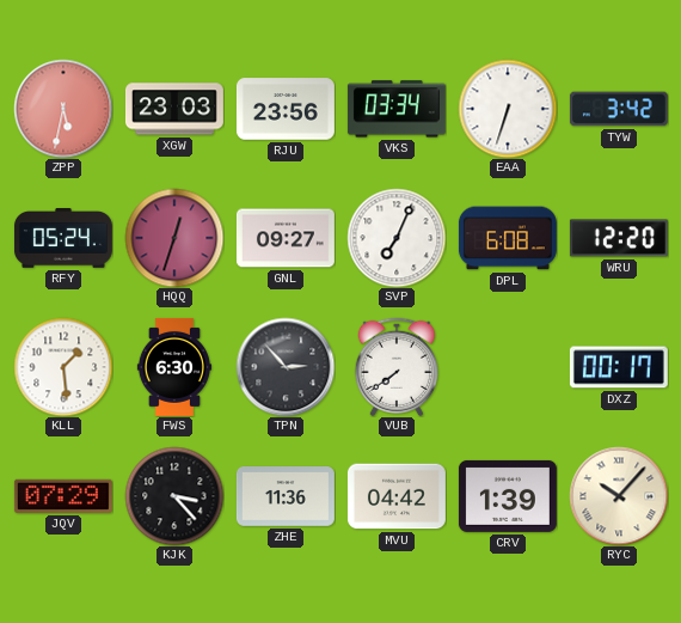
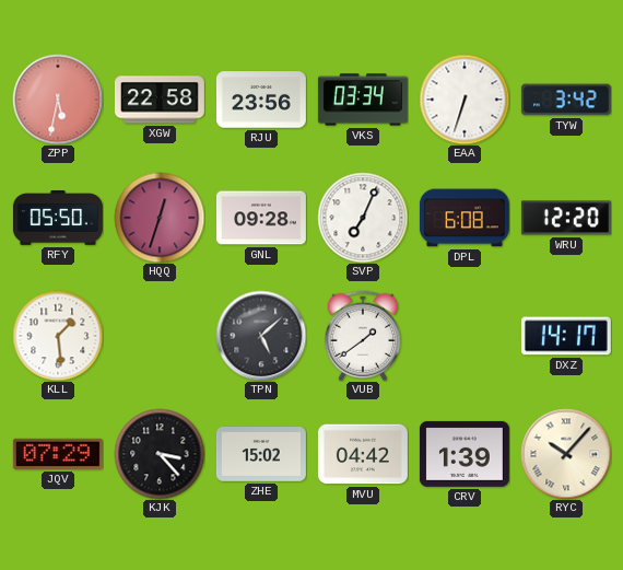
XGW: 23:03 -> 22:58 (160, 100)
RFY: 05:24 -> 05:50 (58, 219)
GNL: 09:27 -> 09:28 (261, 218)
FWS: 6:30 -> none (174, 367)
TPN: 2:53 -> 5:08 (261, 336)
VUB: 7:39 -> 1:39 (362, 335)
DXZ: 00:17 -> 14:17 (566, 336)
ZHE: 11:36 -> 15:02 (261, 455)
